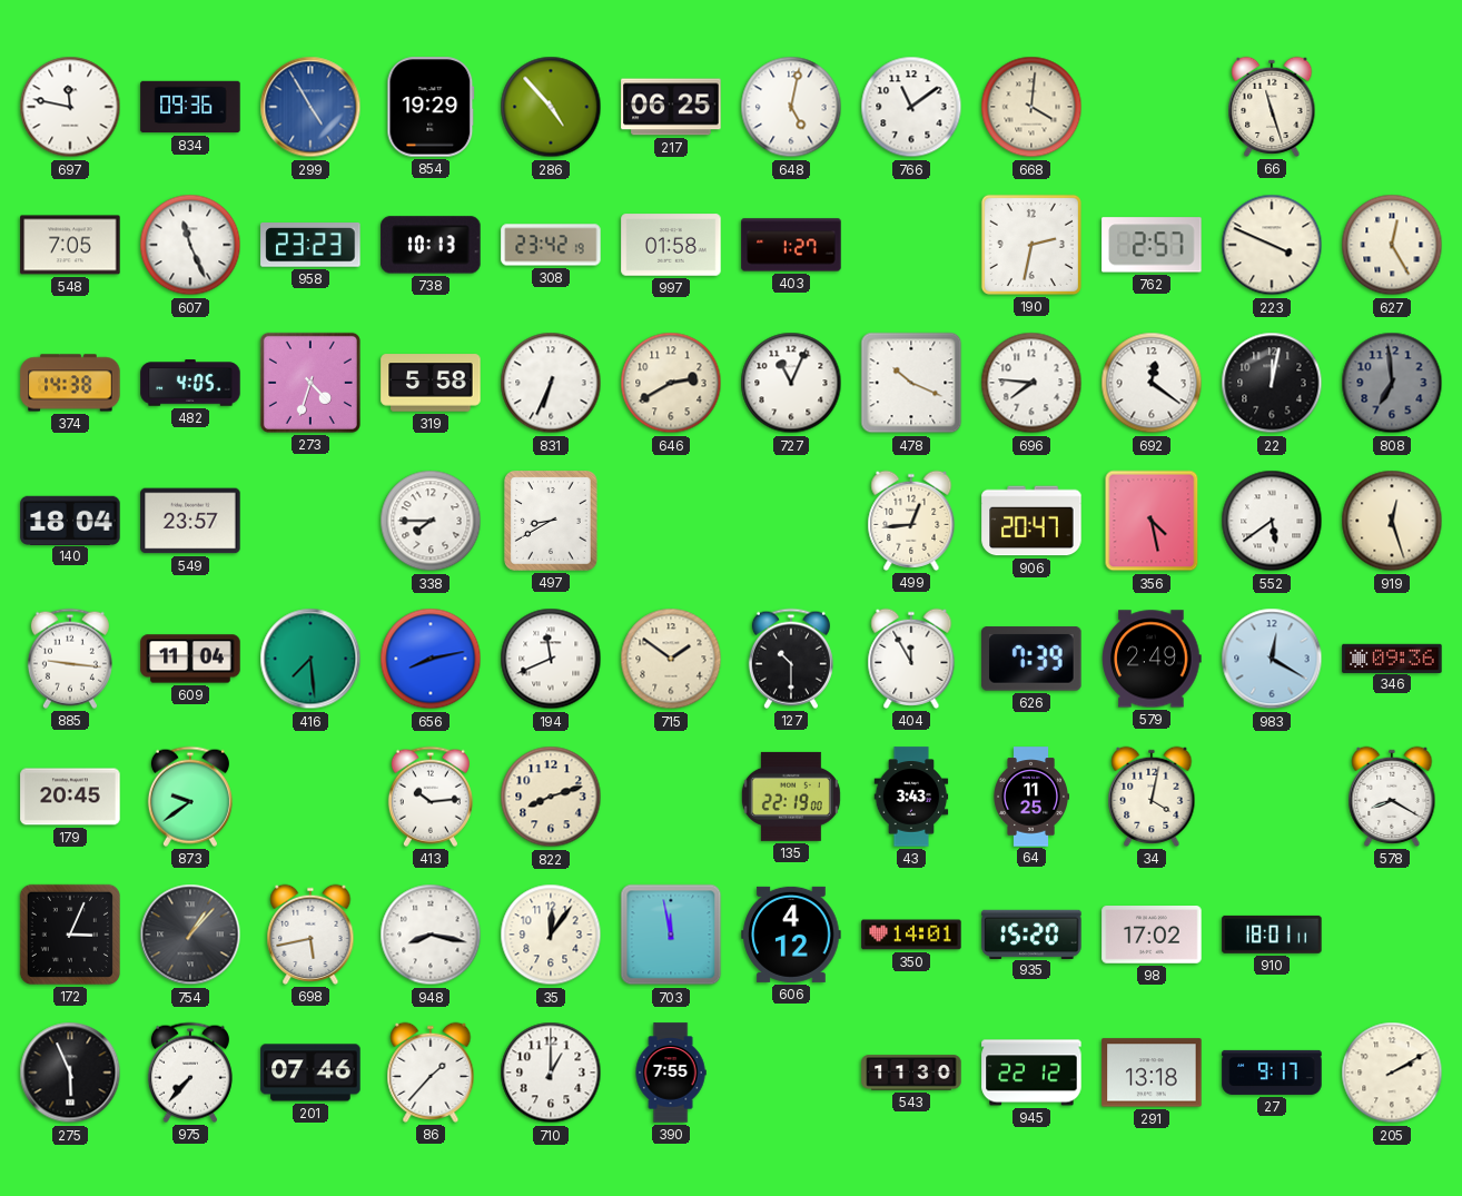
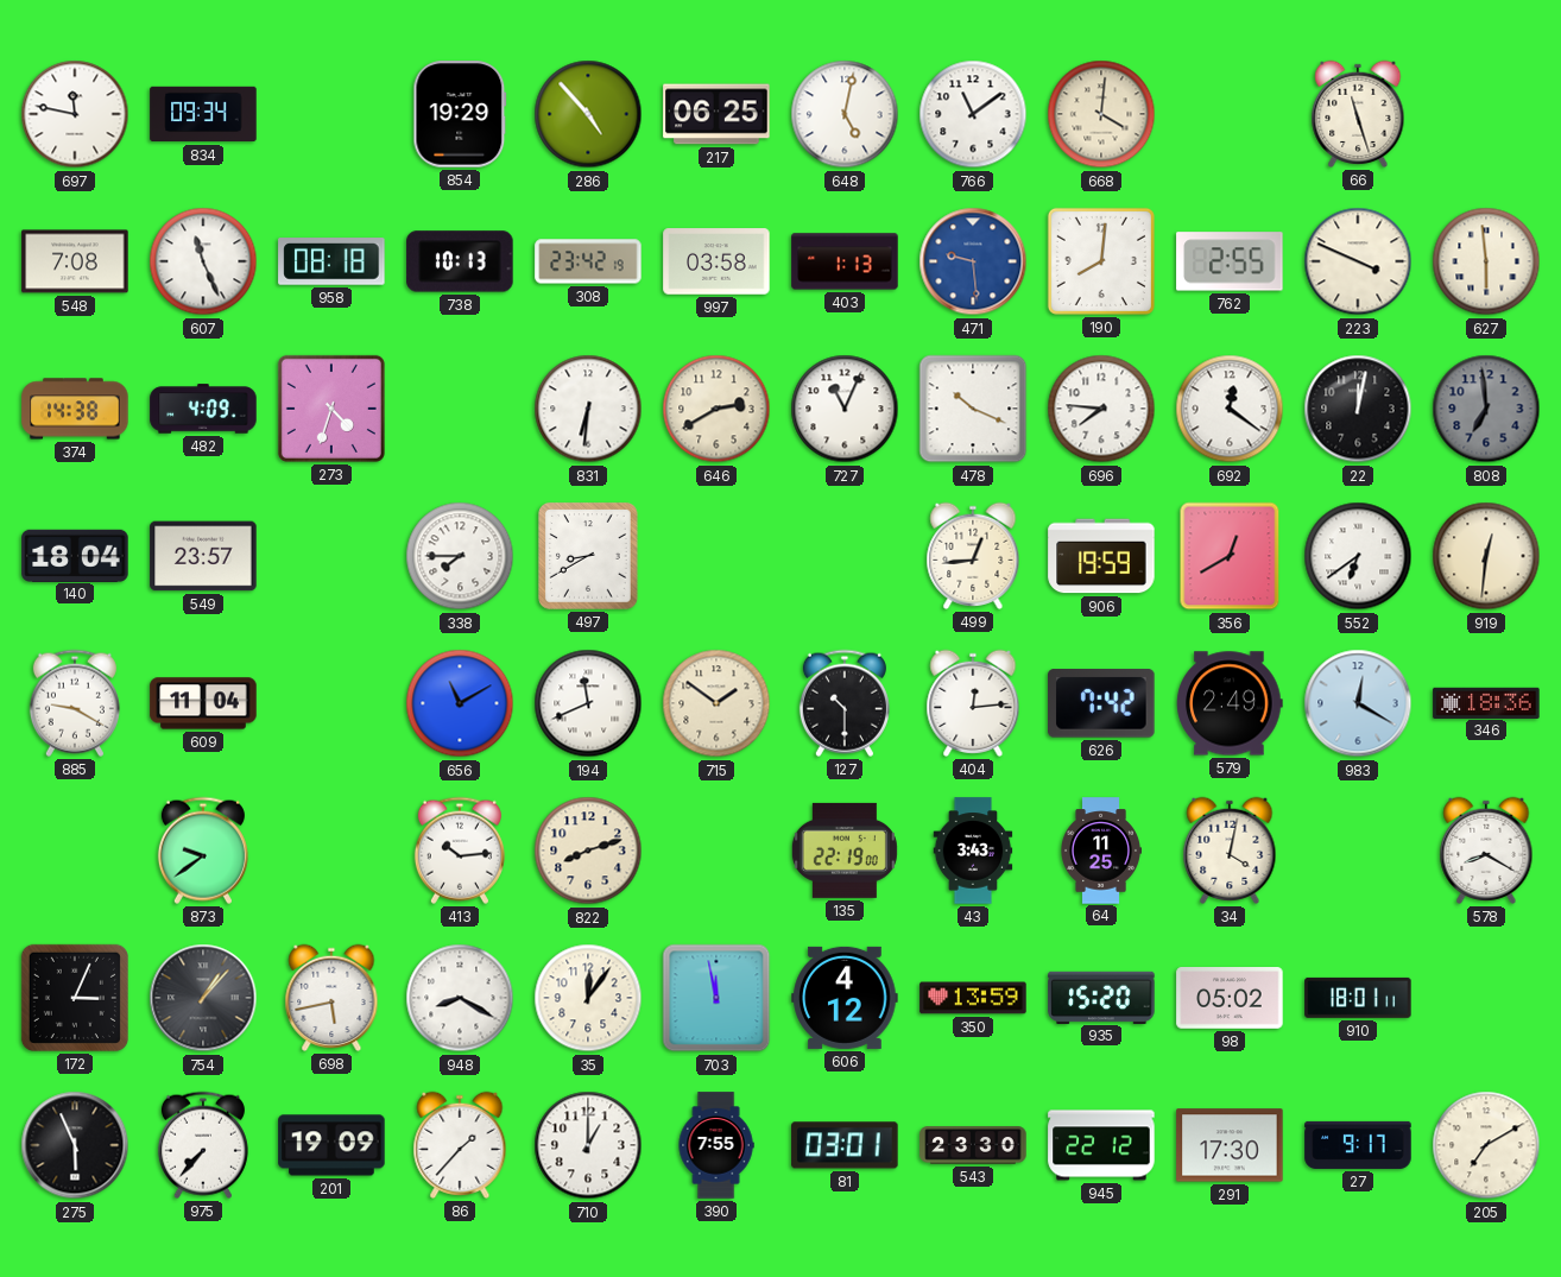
834: 09:36 -> 09:34 (203, 114)
299: 4:55 -> none (310, 107)
548: 7:05 -> 7:08 (75, 261)
958: 23:23 -> 08:18 (331, 261)
997: 01:58 -> 03:58 (716, 261)
403: 1:27 -> 1:13 (845, 261)
471: none -> 9:29 (973, 261)
190: 2:32 -> 8:01 (1101, 261)
762: 2:57 -> 2:55 (1230, 261)
627: 12:25 -> 5:59 (1486, 261)
482: 4:05 -> 4:09 (203, 409)
319: 5:58 -> none (431, 383)
831: 6:34 -> 6:31 (588, 409)
906: 20:47 -> 19:59 (1101, 556)
356: 4:28 -> 12:40 (1230, 556)
552: 5:39 -> 6:39 (1358, 556)
919: 12:27 -> 12:31 (1486, 556)
885: 9:16 -> 9:20 (75, 703)
416: 7:29 -> none (310, 659)
656: 8:13 -> 11:10 (460, 703)
404: 11:55 -> 12:14 (973, 703)
626: 7:39 -> 7:42 (1101, 703)
346: 09:36 -> 18:36 (1486, 702)
179: 20:45 -> none (70, 797)
948: 8:17 -> 8:20 (460, 998)
350: 14:01 -> 13:59 (973, 998)
98: 17:02 -> 05:02 (1230, 998)
201: 07:46 -> 19:09 (331, 1145)
81: none -> 03:01 (845, 1145)
543: 11:30 -> 23:30 (973, 1145)
291: 13:18 -> 17:30 (1230, 1145)
205: 2:10 -> 7:10 (1486, 1145)
